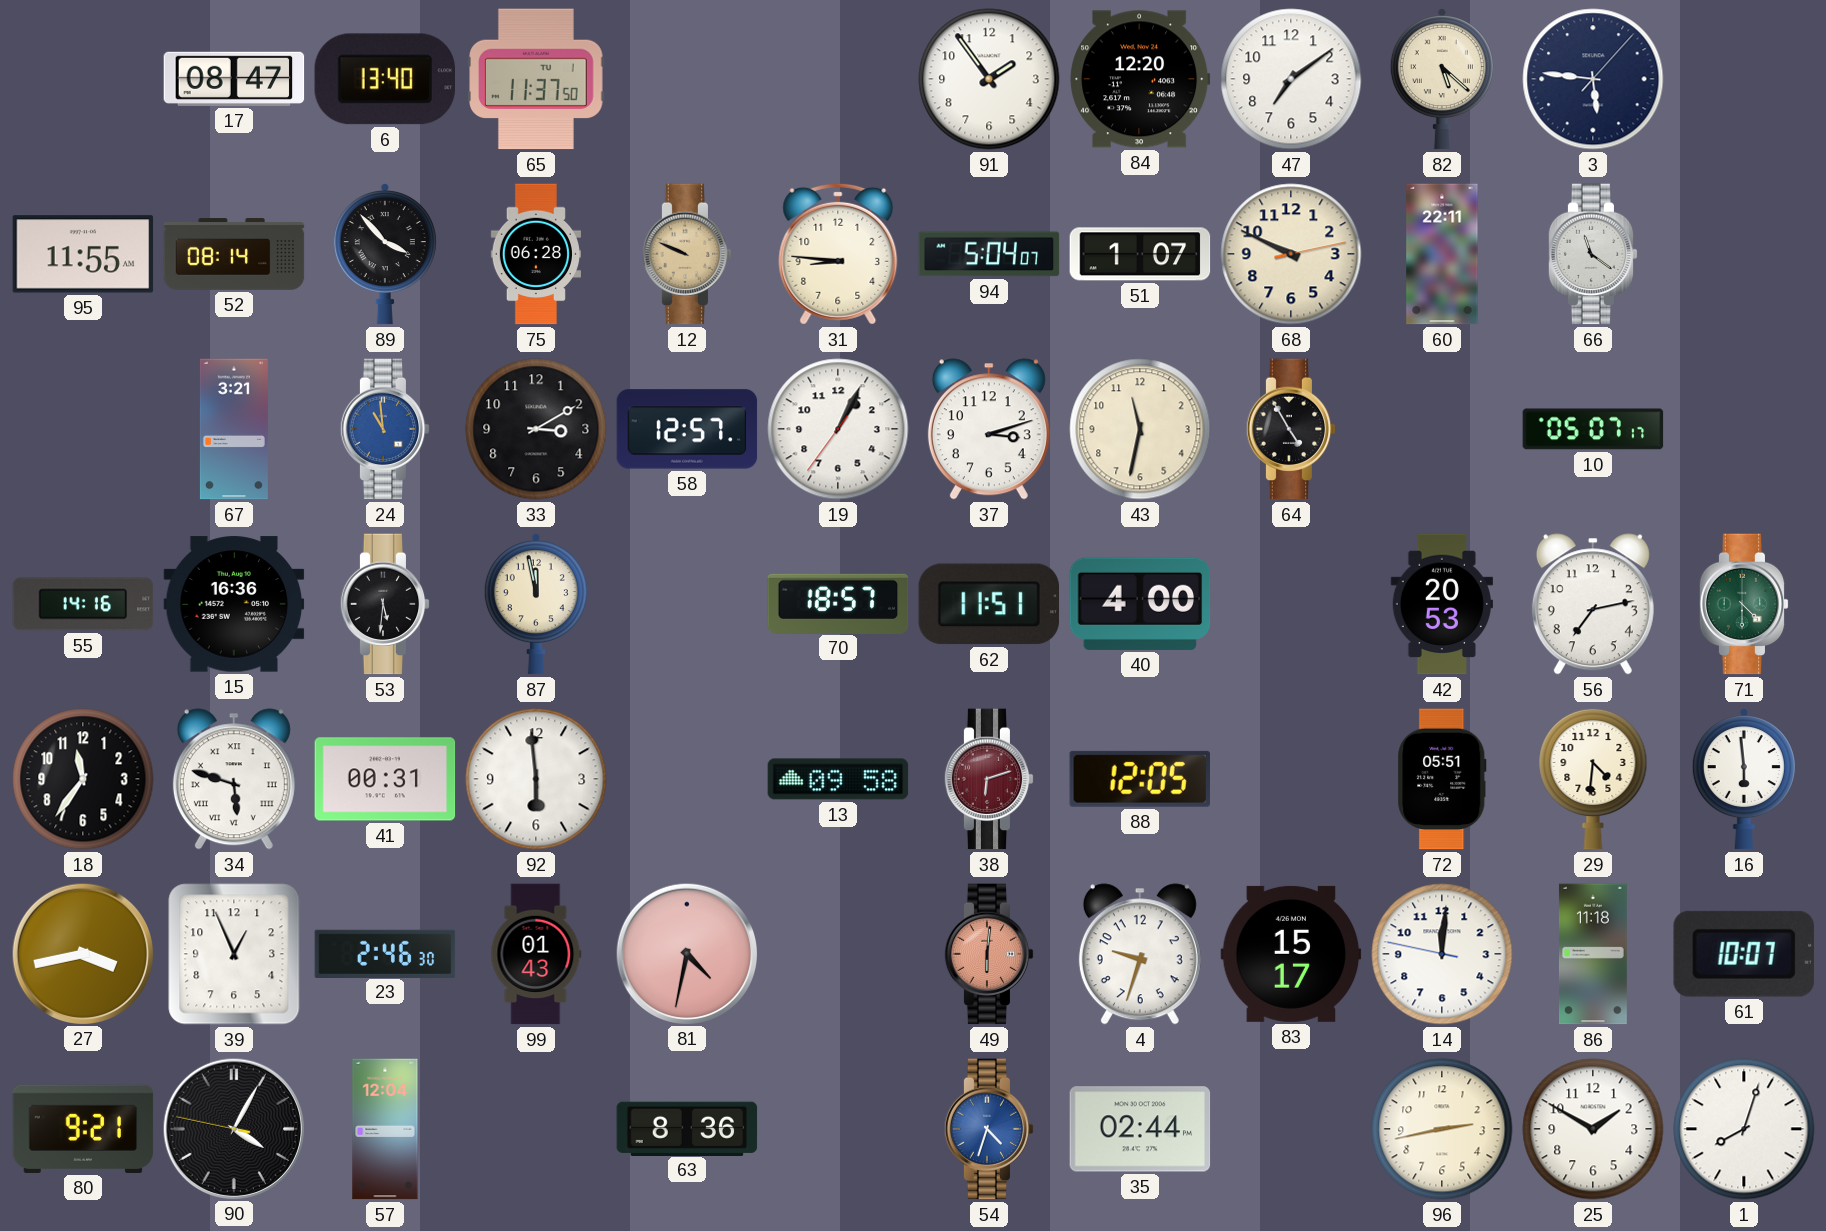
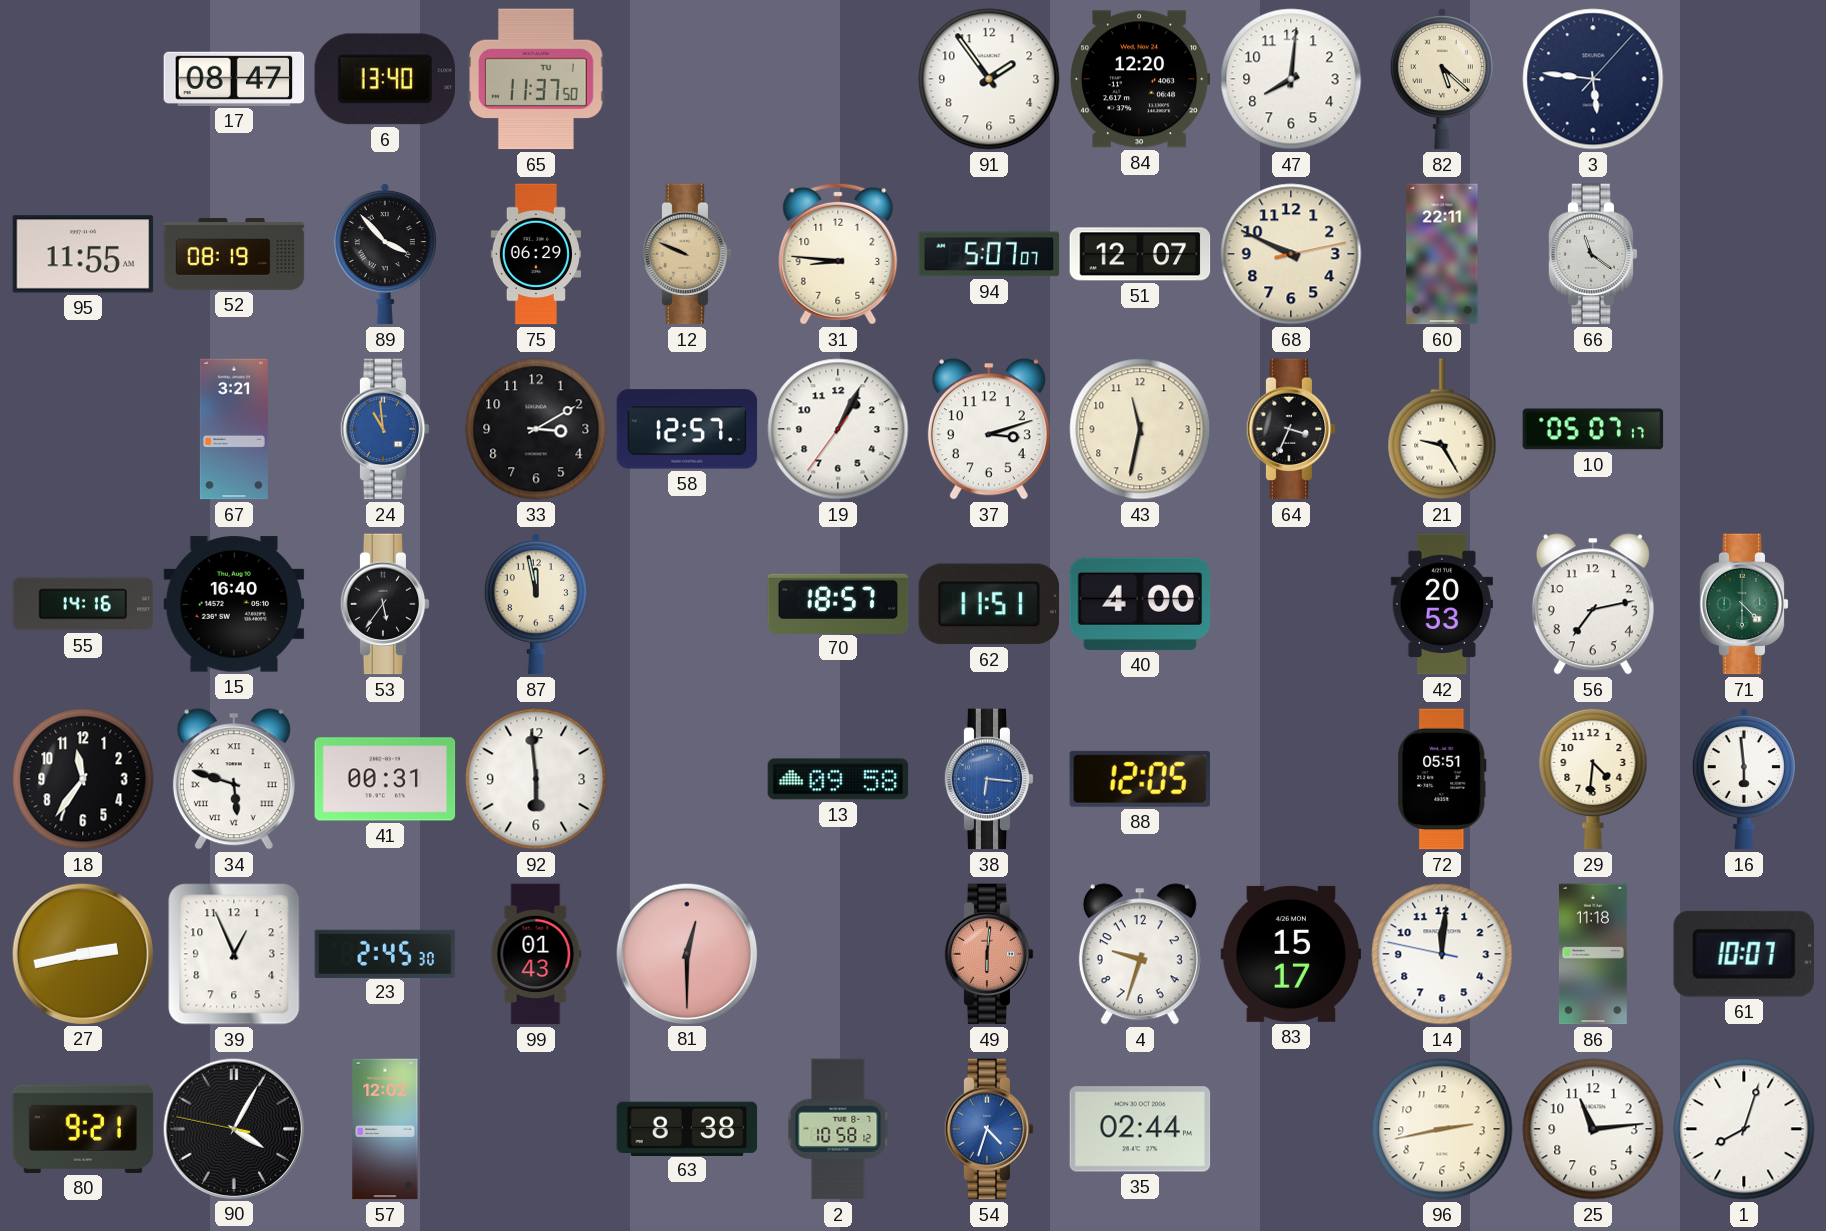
47: 7:09 -> 8:01 (1291, 79)
52: 08:14 -> 08:19 (234, 254)
75: 06:28 -> 06:29 (536, 254)
94: 5:04 -> 5:07 (989, 254)
51: 1:07 -> 12:07 (1140, 254)
64: 4:55 -> 3:34 (1291, 429)
21: none -> 9:25 (1442, 429)
15: 16:36 -> 16:40 (234, 604)
53: 5:31 -> 5:36 (385, 604)
38: 6:12 -> 6:16 (989, 779)
38 dial: burgundy -> blue (989, 779)
27: 3:43 -> 2:43 (82, 953)
23: 2:46 -> 2:45 (385, 953)
81: 4:32 -> 12:30 (686, 953)
57: 12:04 -> 12:02 (385, 1129)
63: 8:36 -> 8:38 (687, 1128)
2: none -> 10:58 (838, 1129)
25: 1:50 -> 11:14 (1593, 1129)
